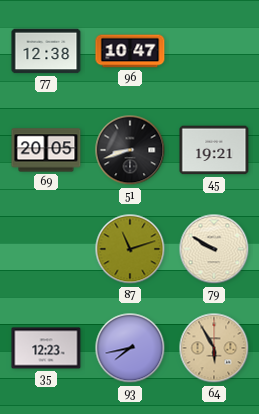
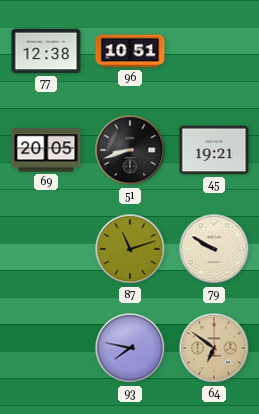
96: 10:47 -> 10:51 (130, 51)
35: 12:23 -> none (46, 348)
93: 7:43 -> 7:47 (130, 348)
64: 5:55 -> 6:51 (214, 348)
